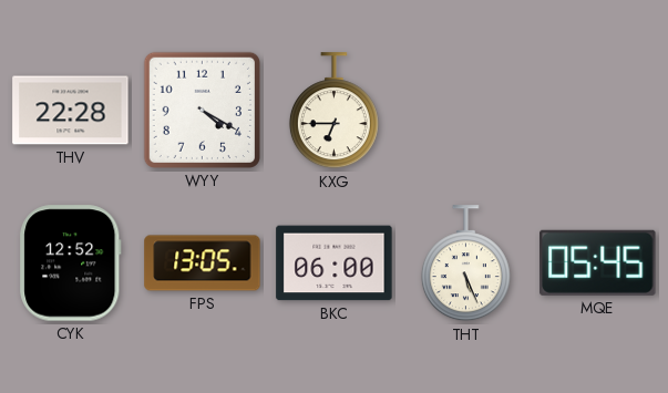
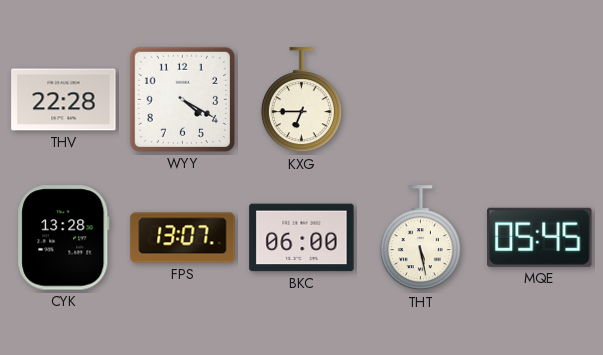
CYK: 12:52 -> 13:28 (64, 238)
FPS: 13:05 -> 13:07 (183, 238)
THT: 5:26 -> 5:28 (420, 238)
